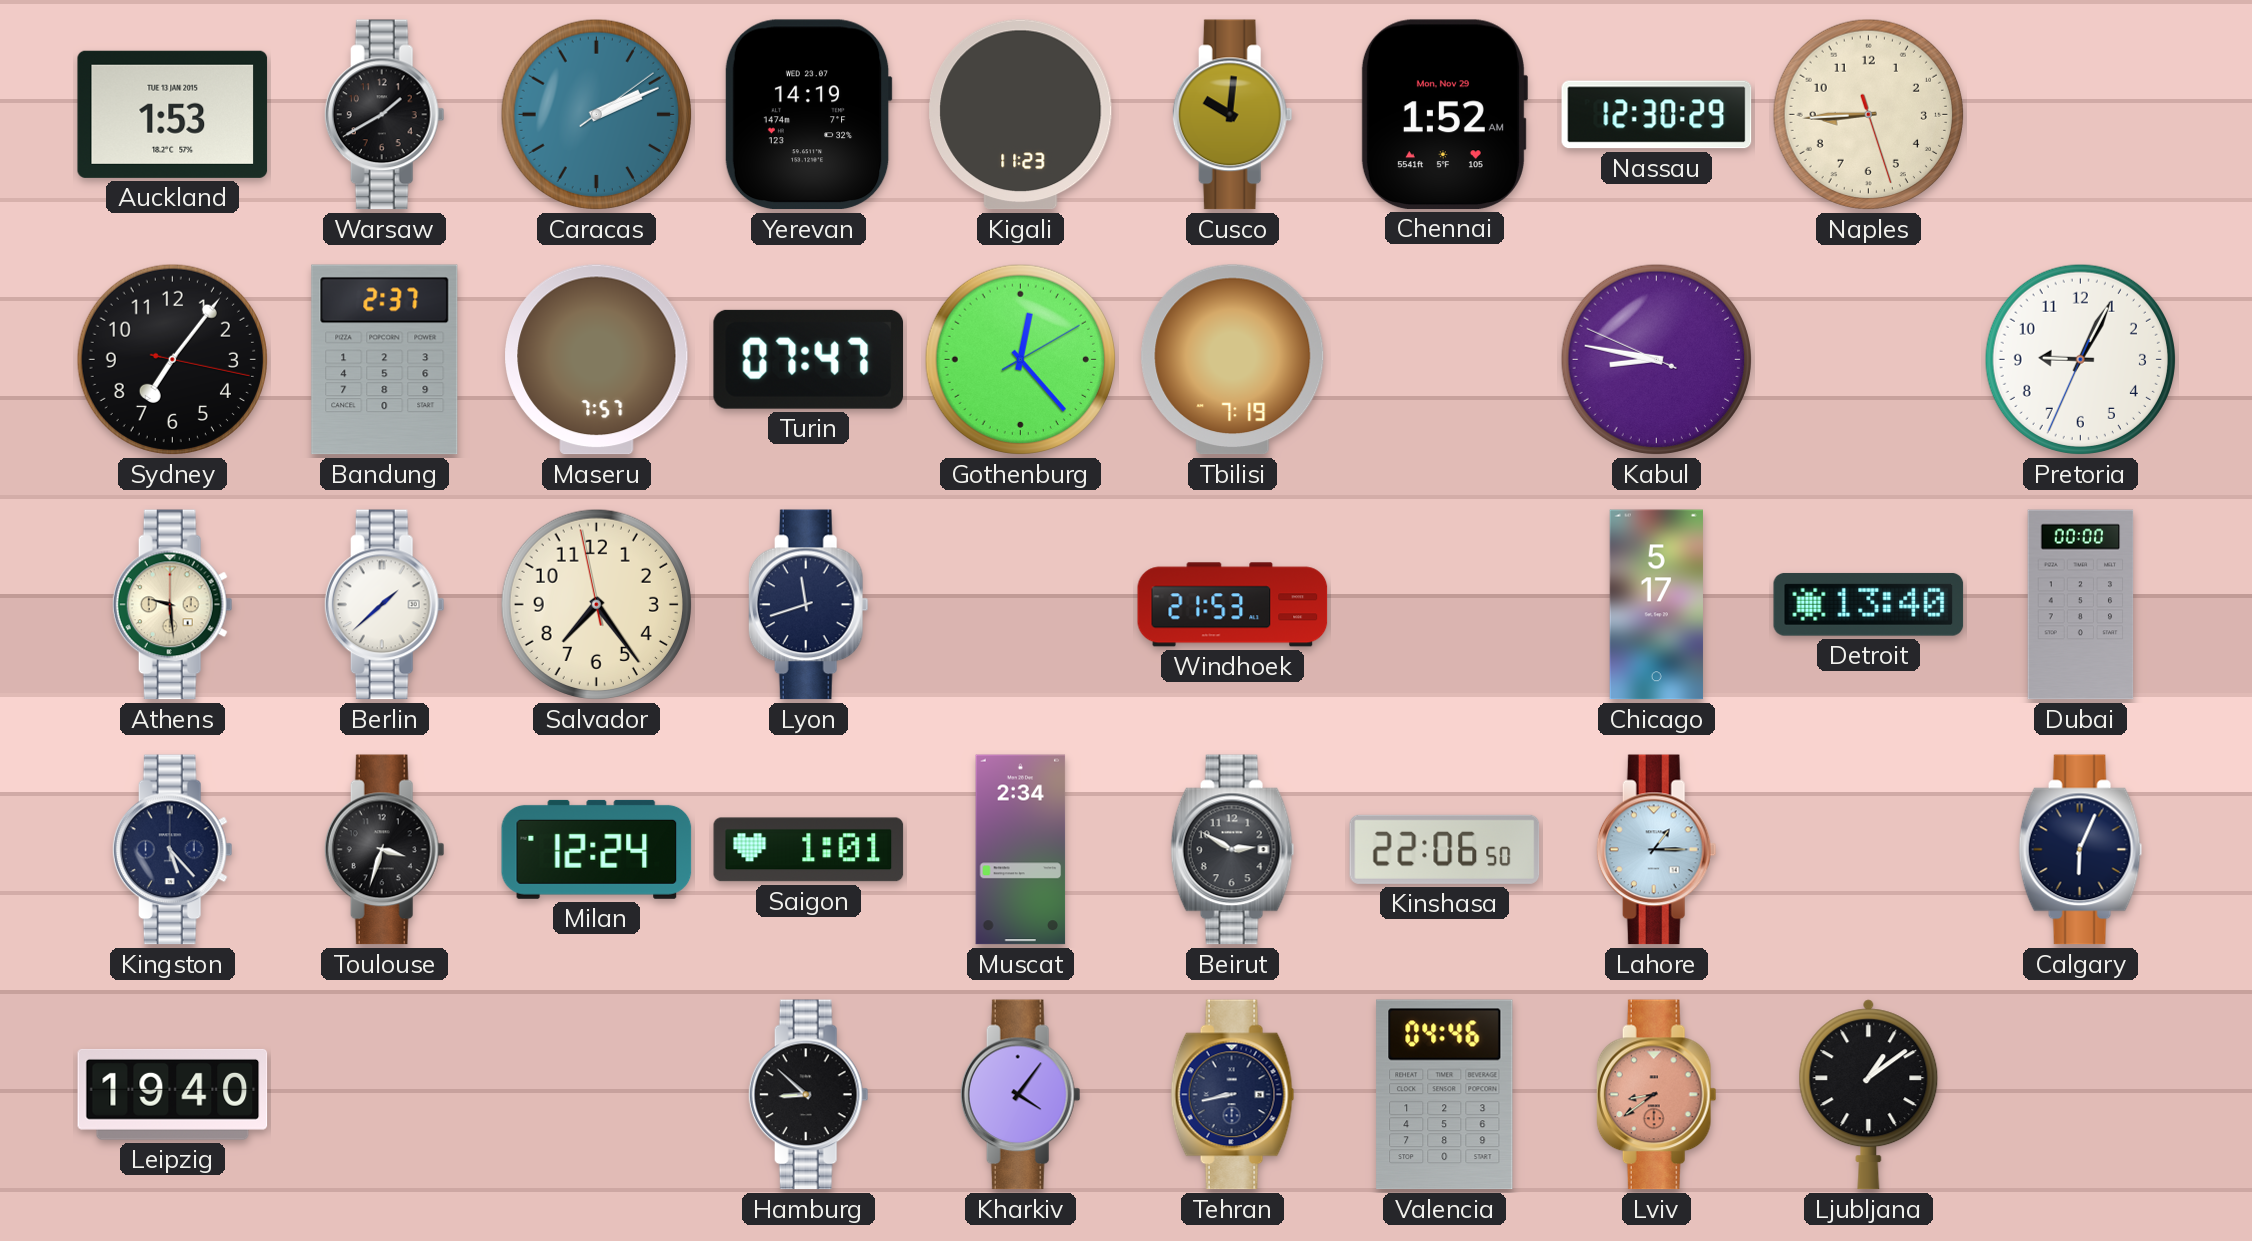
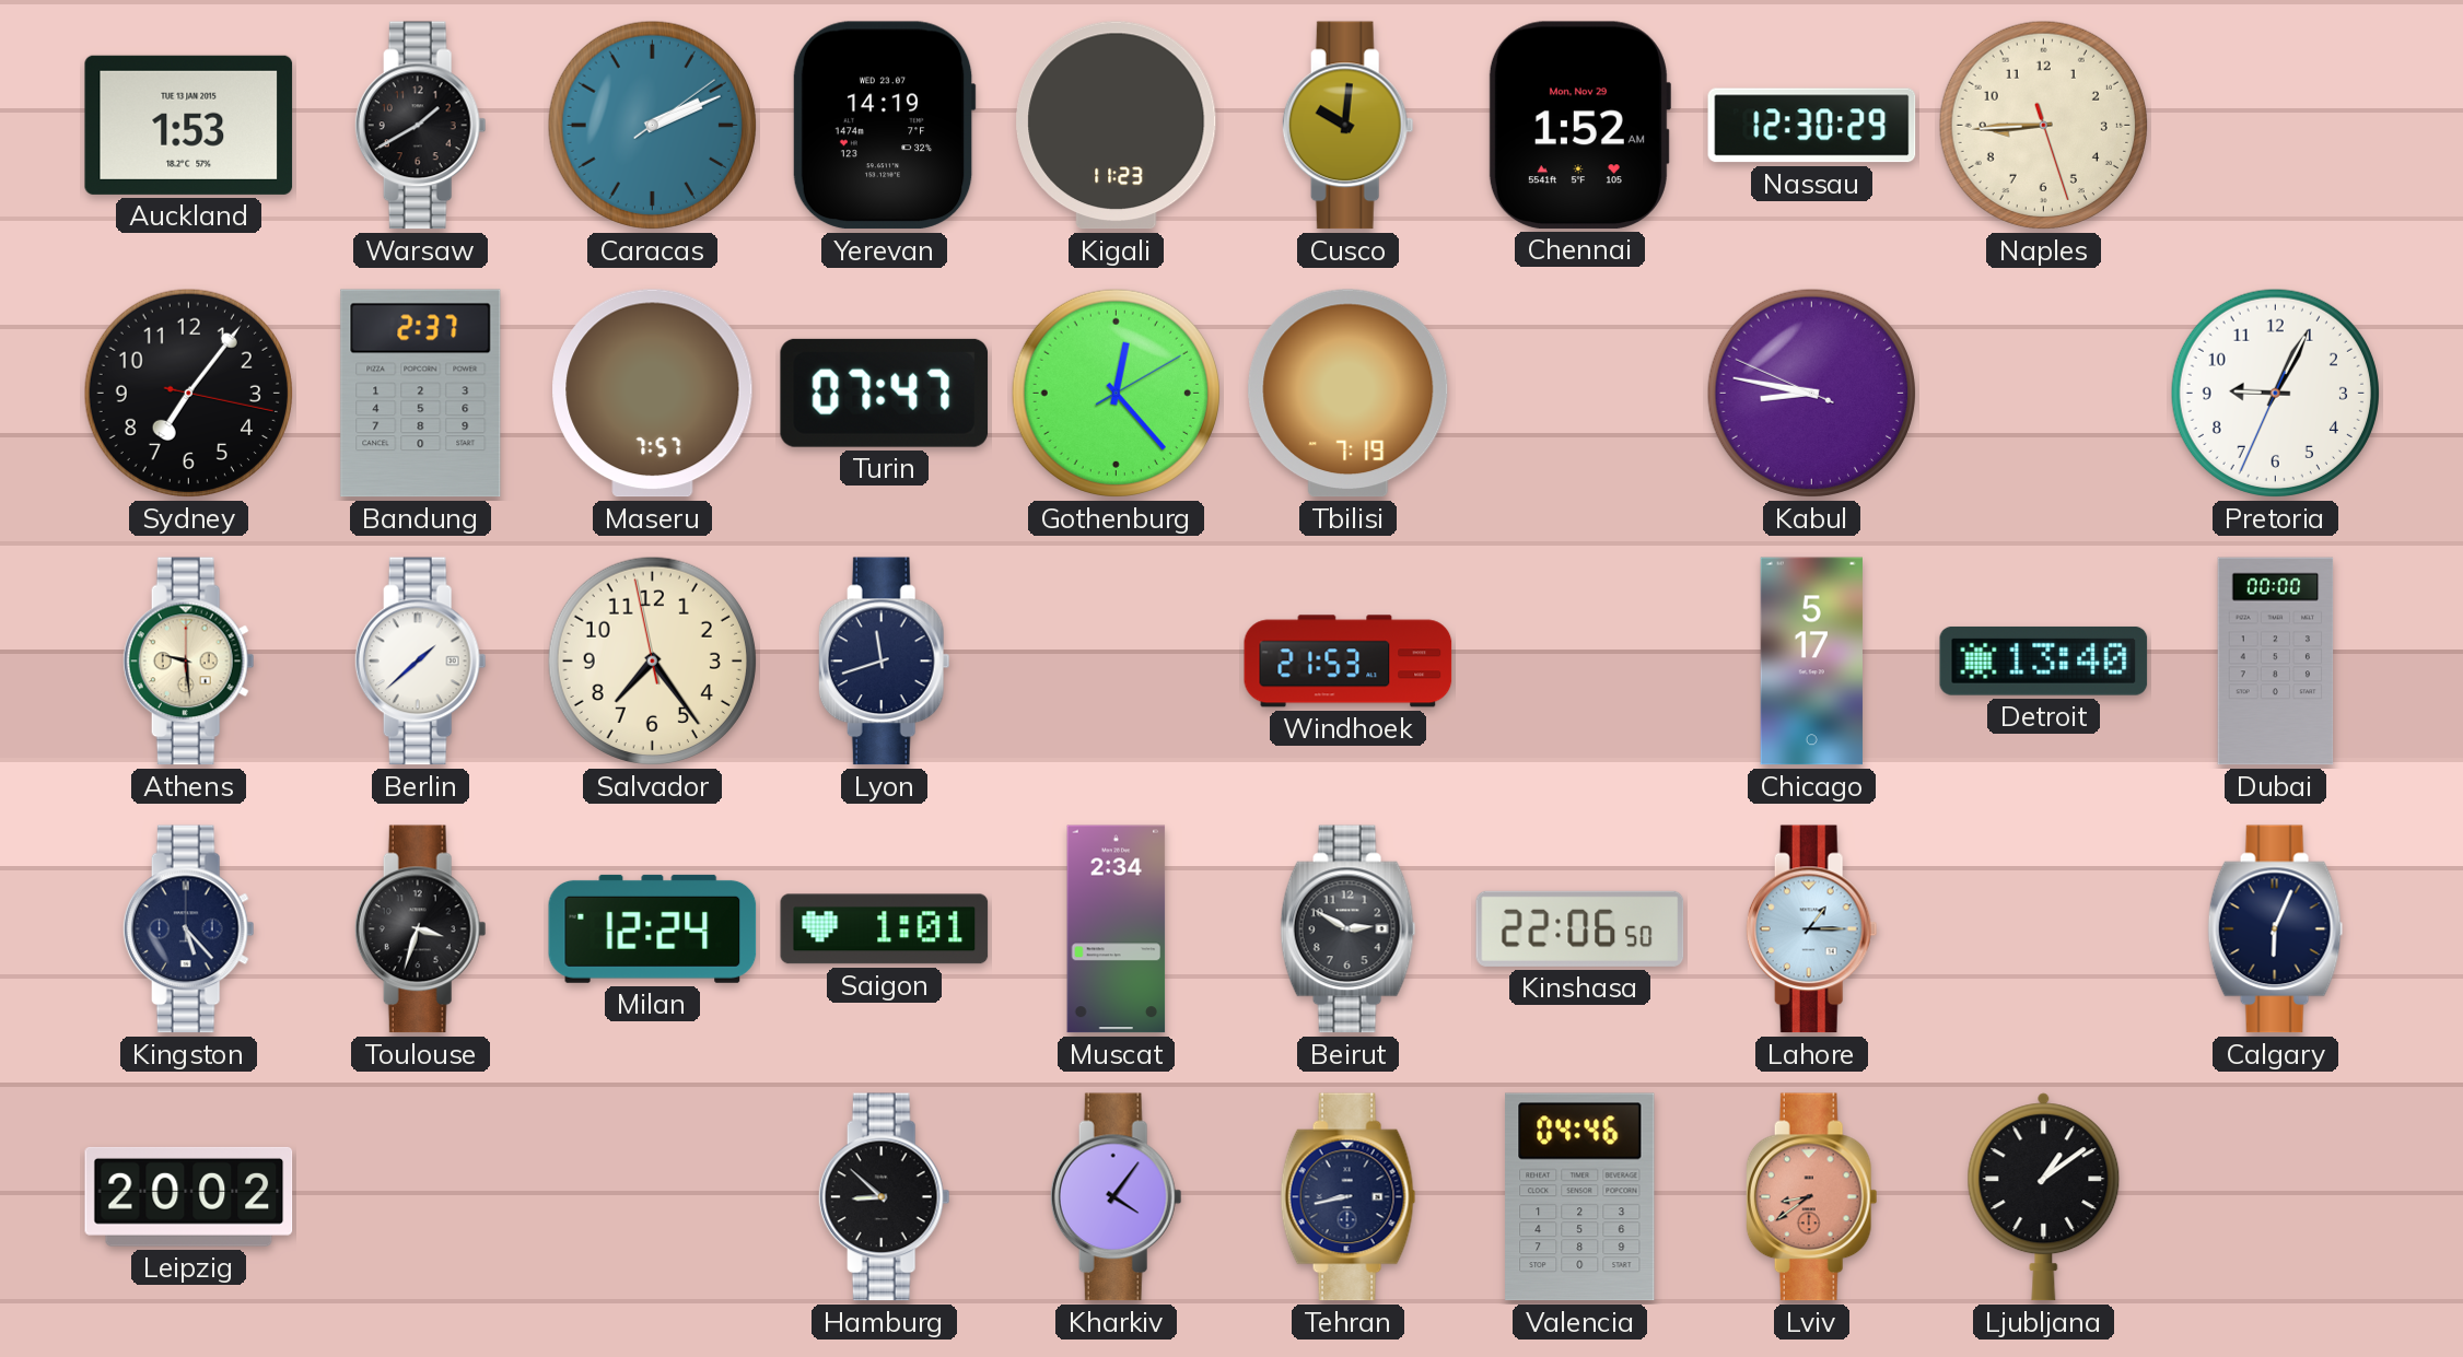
Leipzig: 19:40 -> 20:02 (189, 1196)
